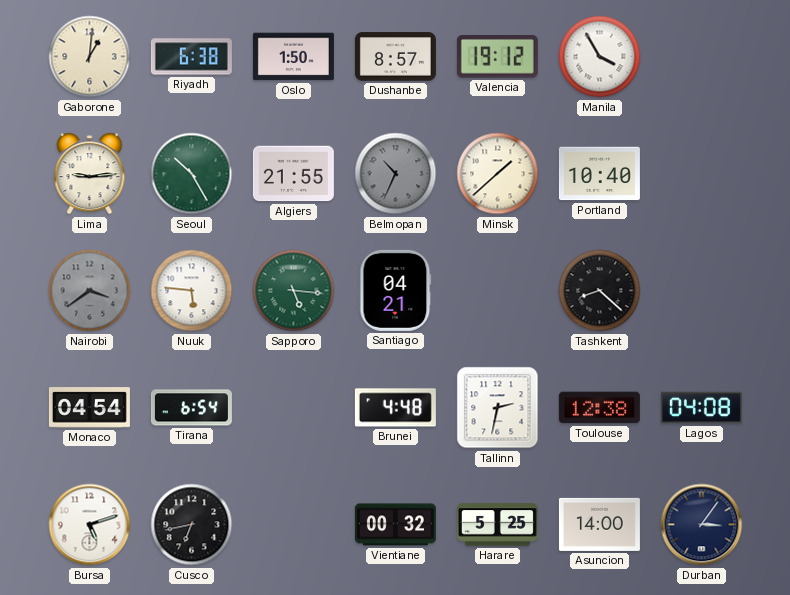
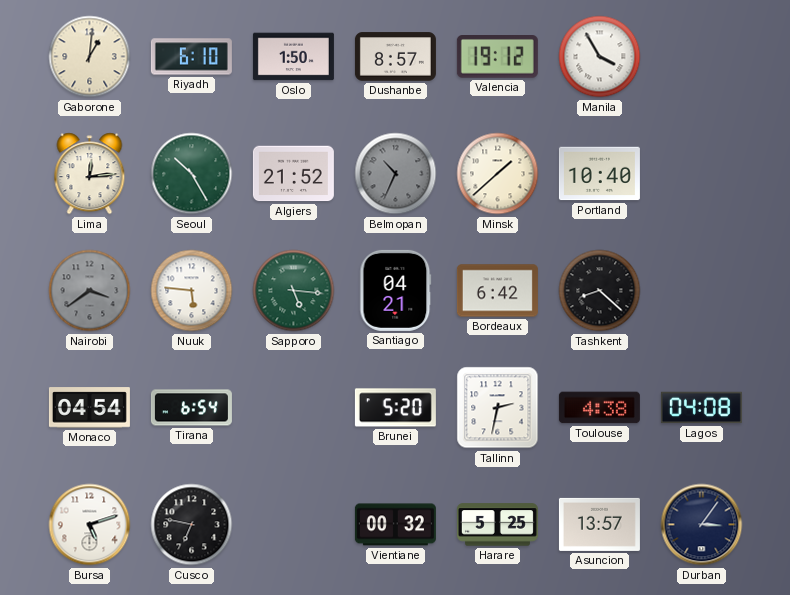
Riyadh: 6:38 -> 6:10 (191, 57)
Lima: 9:14 -> 12:14 (90, 174)
Algiers: 21:55 -> 21:52 (293, 174)
Bordeaux: none -> 6:42 (497, 291)
Brunei: 4:48 -> 5:20 (395, 408)
Toulouse: 12:38 -> 4:38 (599, 408)
Cusco: 6:43 -> 6:47 (192, 525)
Asuncion: 14:00 -> 13:57 (599, 524)
